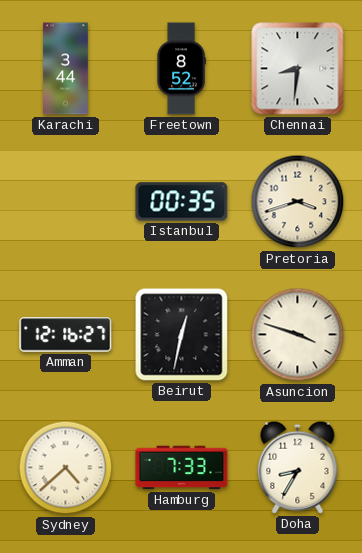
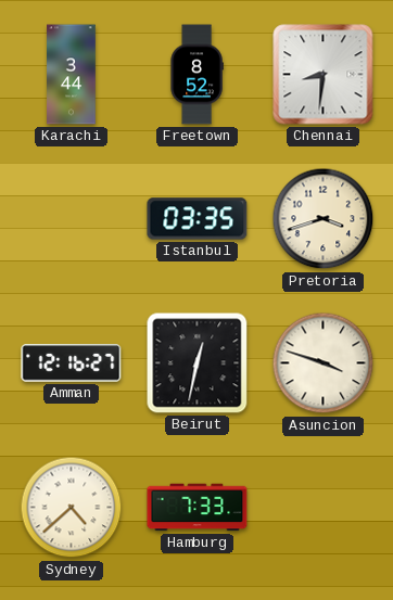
Istanbul: 00:35 -> 03:35 (198, 219)
Doha: 8:35 -> none (298, 467)
